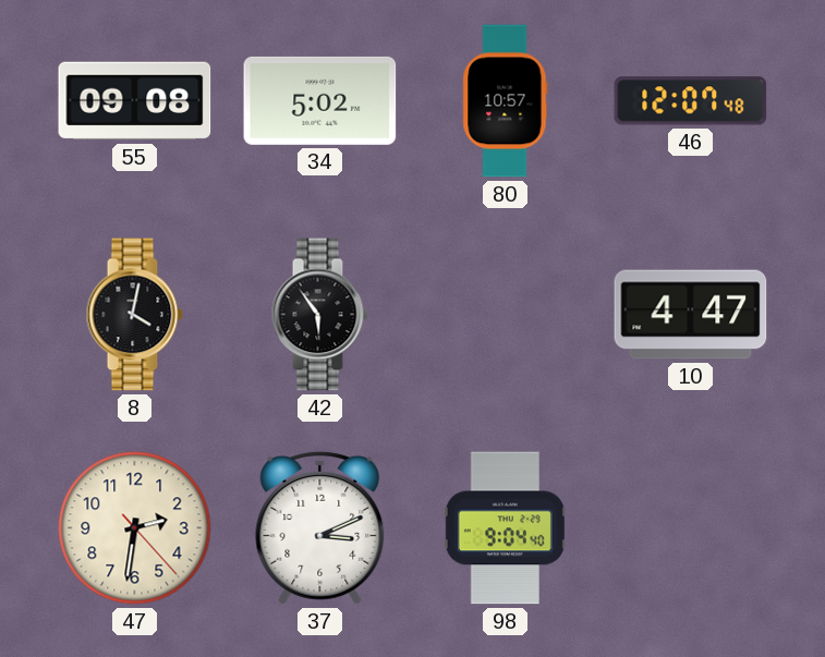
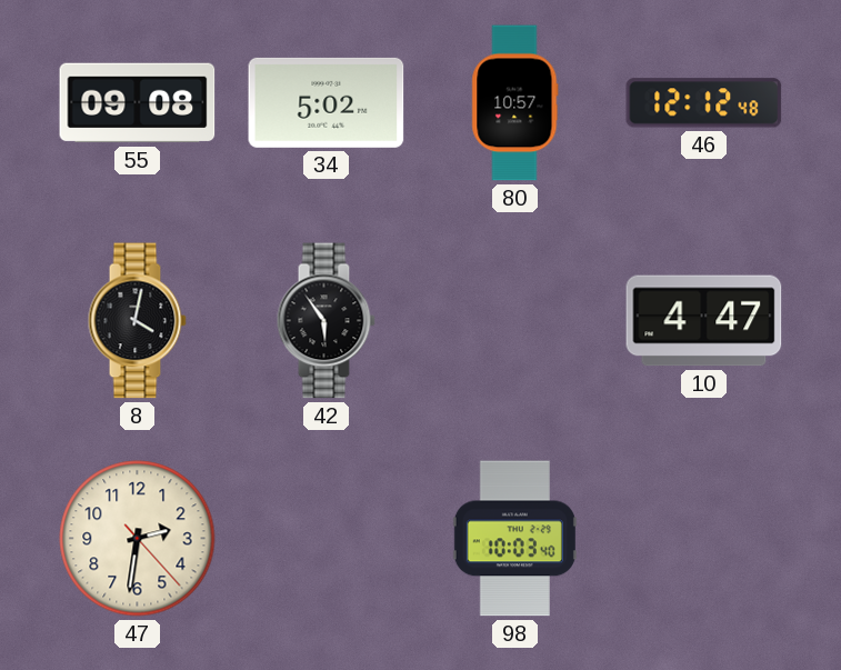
46: 12:07 -> 12:12 (704, 103)
37: 3:11 -> none (320, 527)
98: 9:04 -> 10:03 (514, 539)
